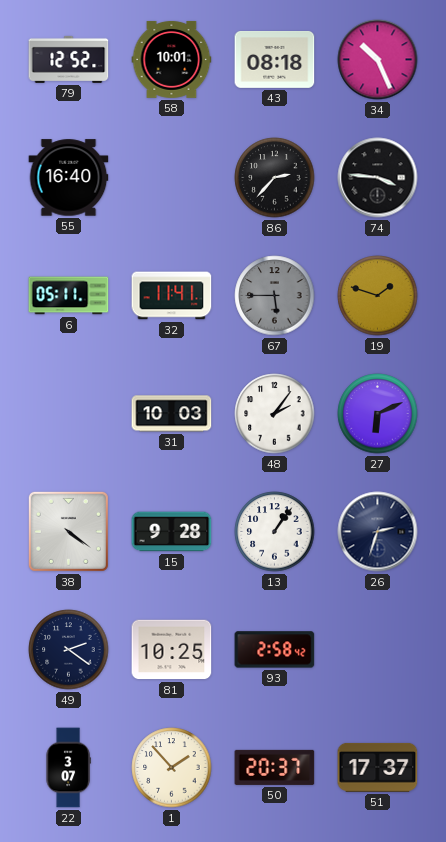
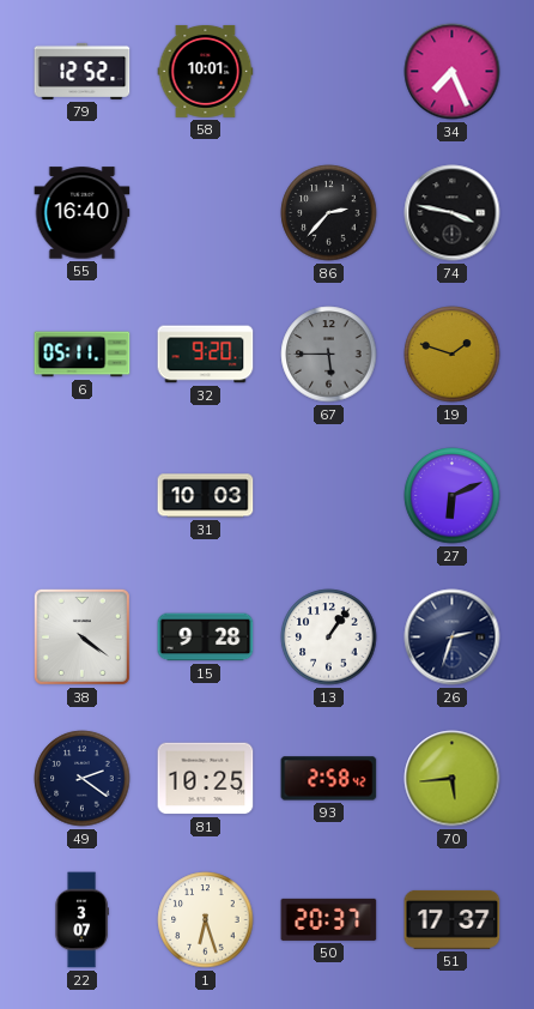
43: 08:18 -> none (275, 59)
34: 10:26 -> 7:26 (453, 72)
74: 3:46 -> 3:47 (453, 213)
32: 11:41 -> 9:20 (206, 355)
48: 2:06 -> none (275, 414)
70: none -> 5:44 (453, 779)
1: 1:53 -> 6:27 (206, 920)
